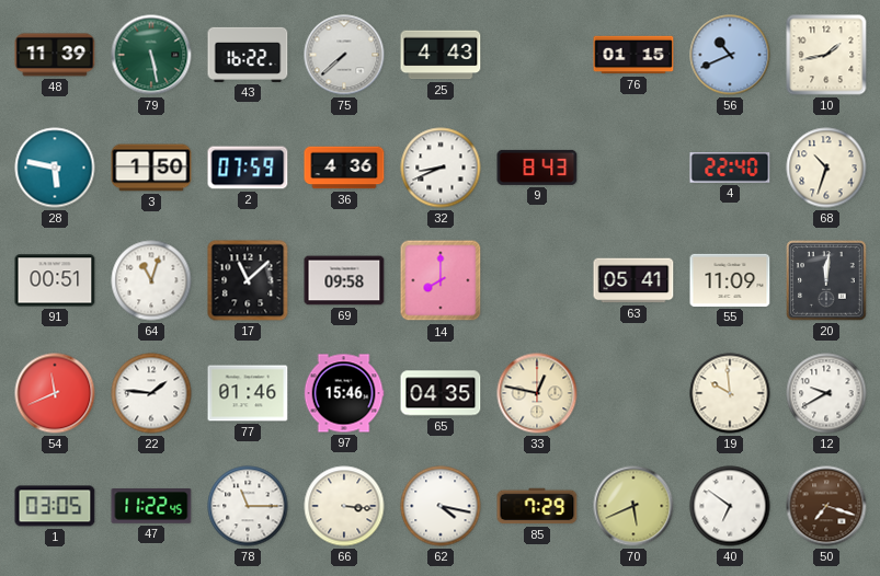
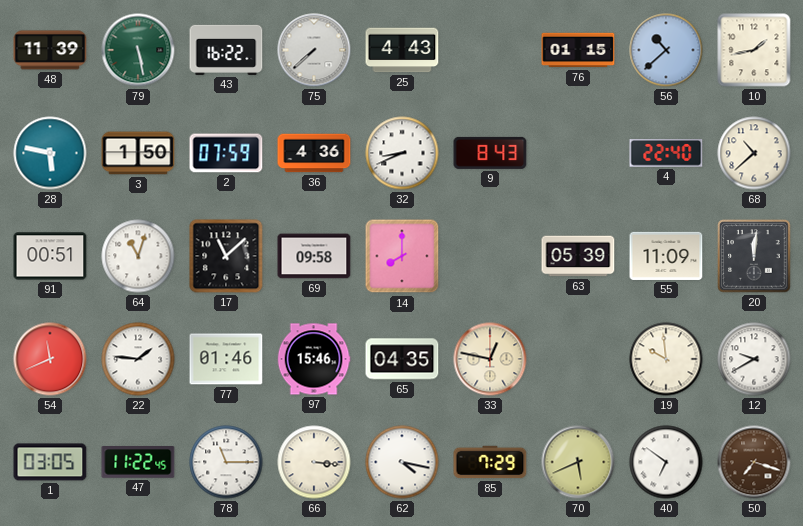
56: 10:41 -> 10:38 (666, 50)
68: 10:33 -> 10:38 (754, 153)
63: 05:41 -> 05:39 (578, 256)
